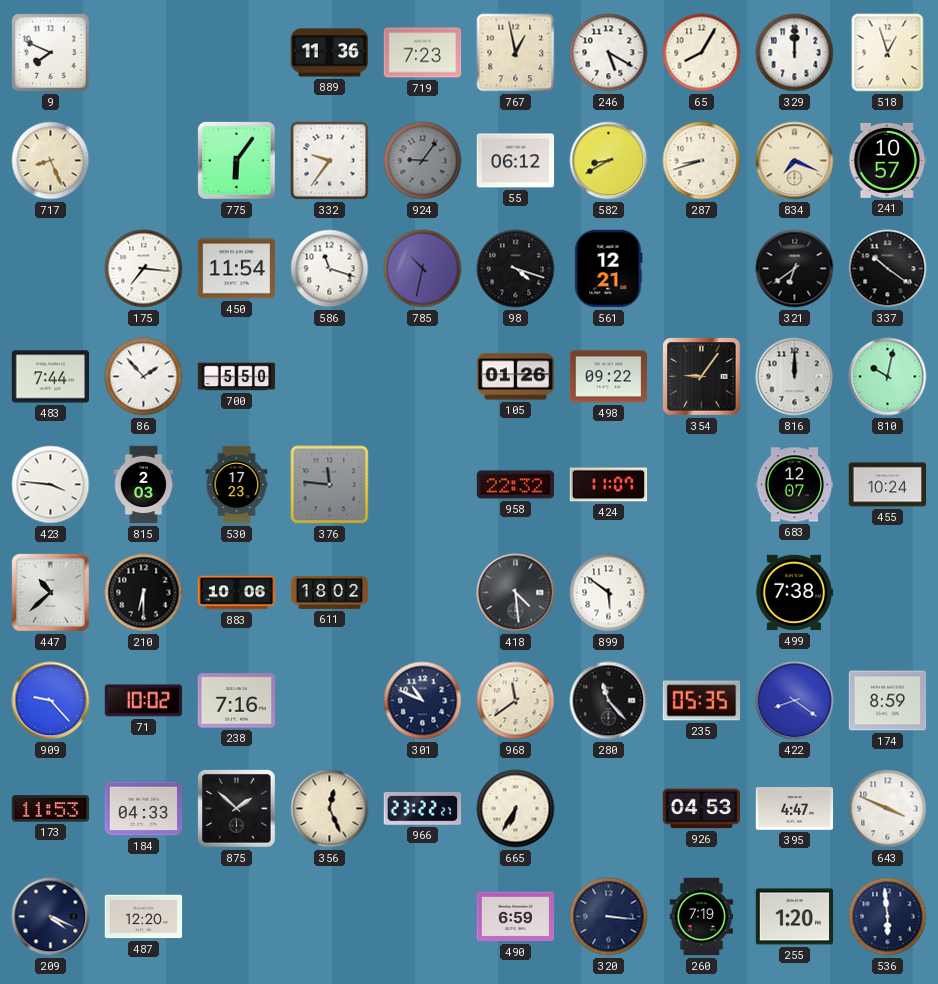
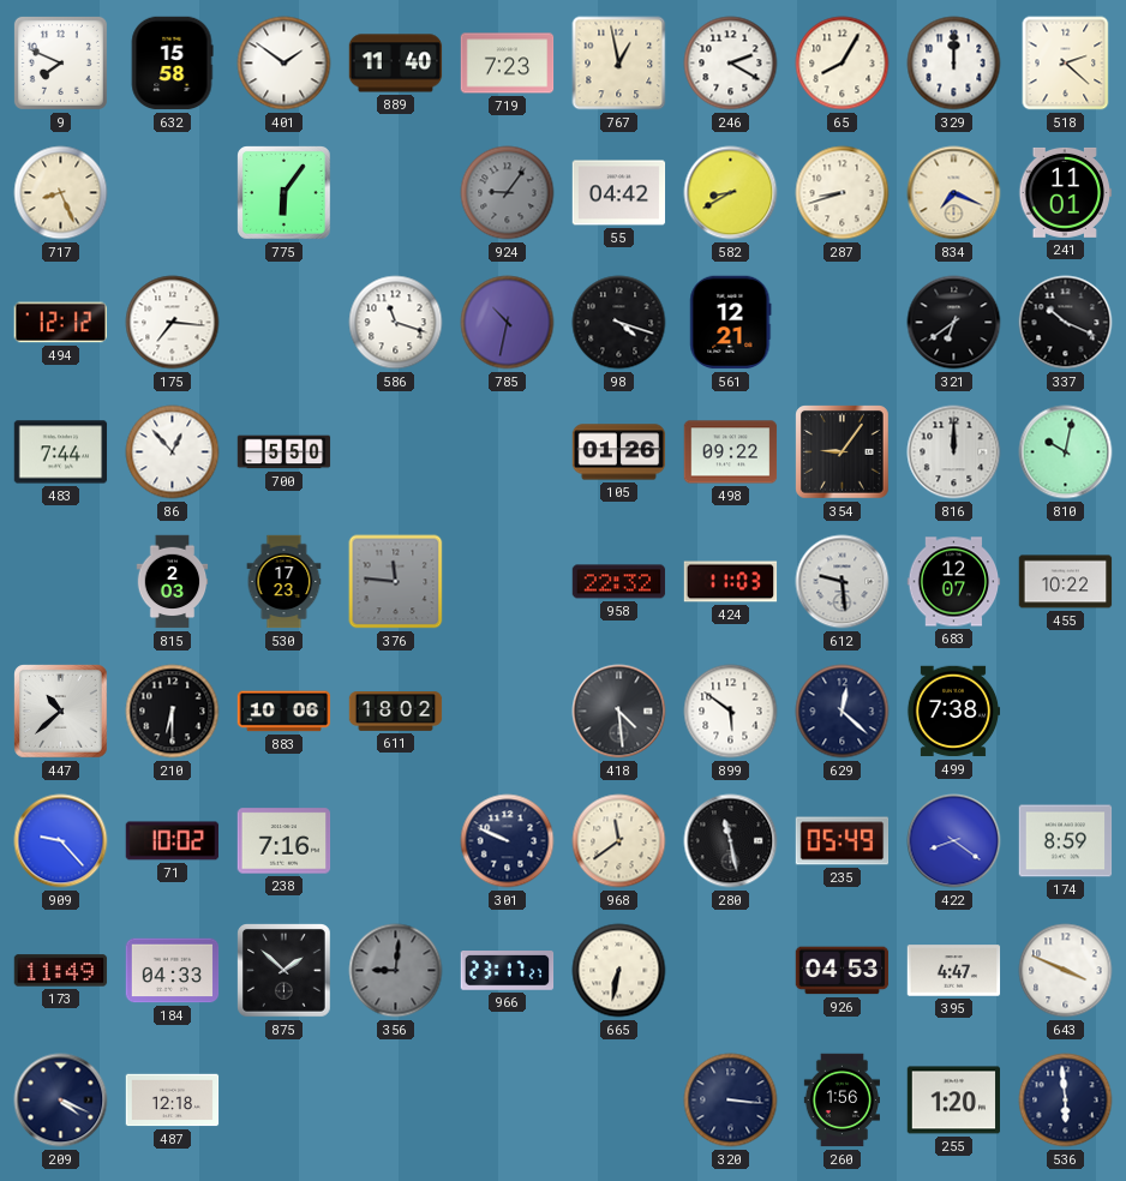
632: none -> 15:58 (172, 64)
401: none -> 1:51 (285, 64)
889: 11:36 -> 11:40 (396, 64)
246: 5:20 -> 2:20 (731, 64)
518: 12:57 -> 2:22 (1066, 64)
332: 9:36 -> none (330, 161)
55: 06:12 -> 04:42 (619, 193)
241: 10:57 -> 11:01 (1066, 192)
494: none -> 12:12 (60, 323)
450: 11:54 -> none (237, 269)
337: 10:21 -> 10:19 (1066, 323)
86: 1:53 -> 12:53 (173, 452)
423: 3:46 -> none (51, 485)
424: 11:07 -> 11:03 (731, 582)
612: none -> 9:29 (843, 582)
455: 10:24 -> 10:22 (1066, 582)
629: none -> 12:22 (843, 712)
301: 10:49 -> 9:49 (508, 841)
280: 11:23 -> 11:28 (731, 841)
235: 05:35 -> 05:49 (843, 841)
173: 11:53 -> 11:49 (61, 971)
356: 12:26 -> 9:01 (396, 971)
356 dial: cream -> grey (396, 971)
966: 23:22 -> 23:17 (508, 971)
665: 6:35 -> 6:32 (619, 971)
487: 12:20 -> 12:18 (173, 1101)
490: 6:59 -> none (516, 917)
260: 7:19 -> 1:56 (841, 1101)
